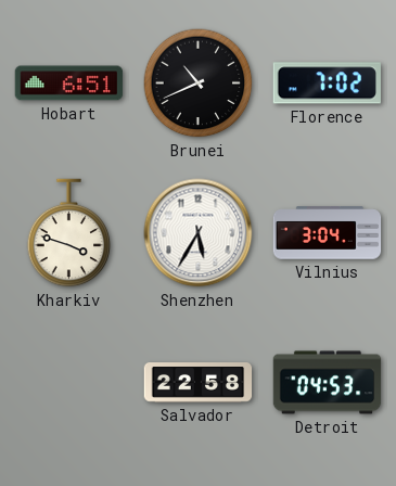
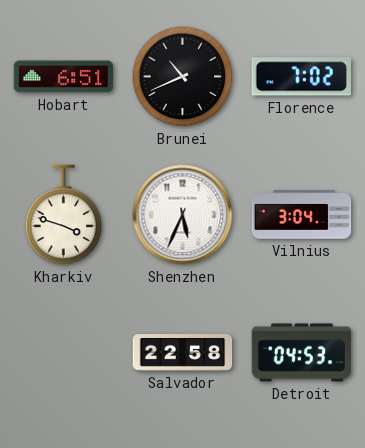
Shenzhen: 5:35 -> 5:34 (183, 215)
